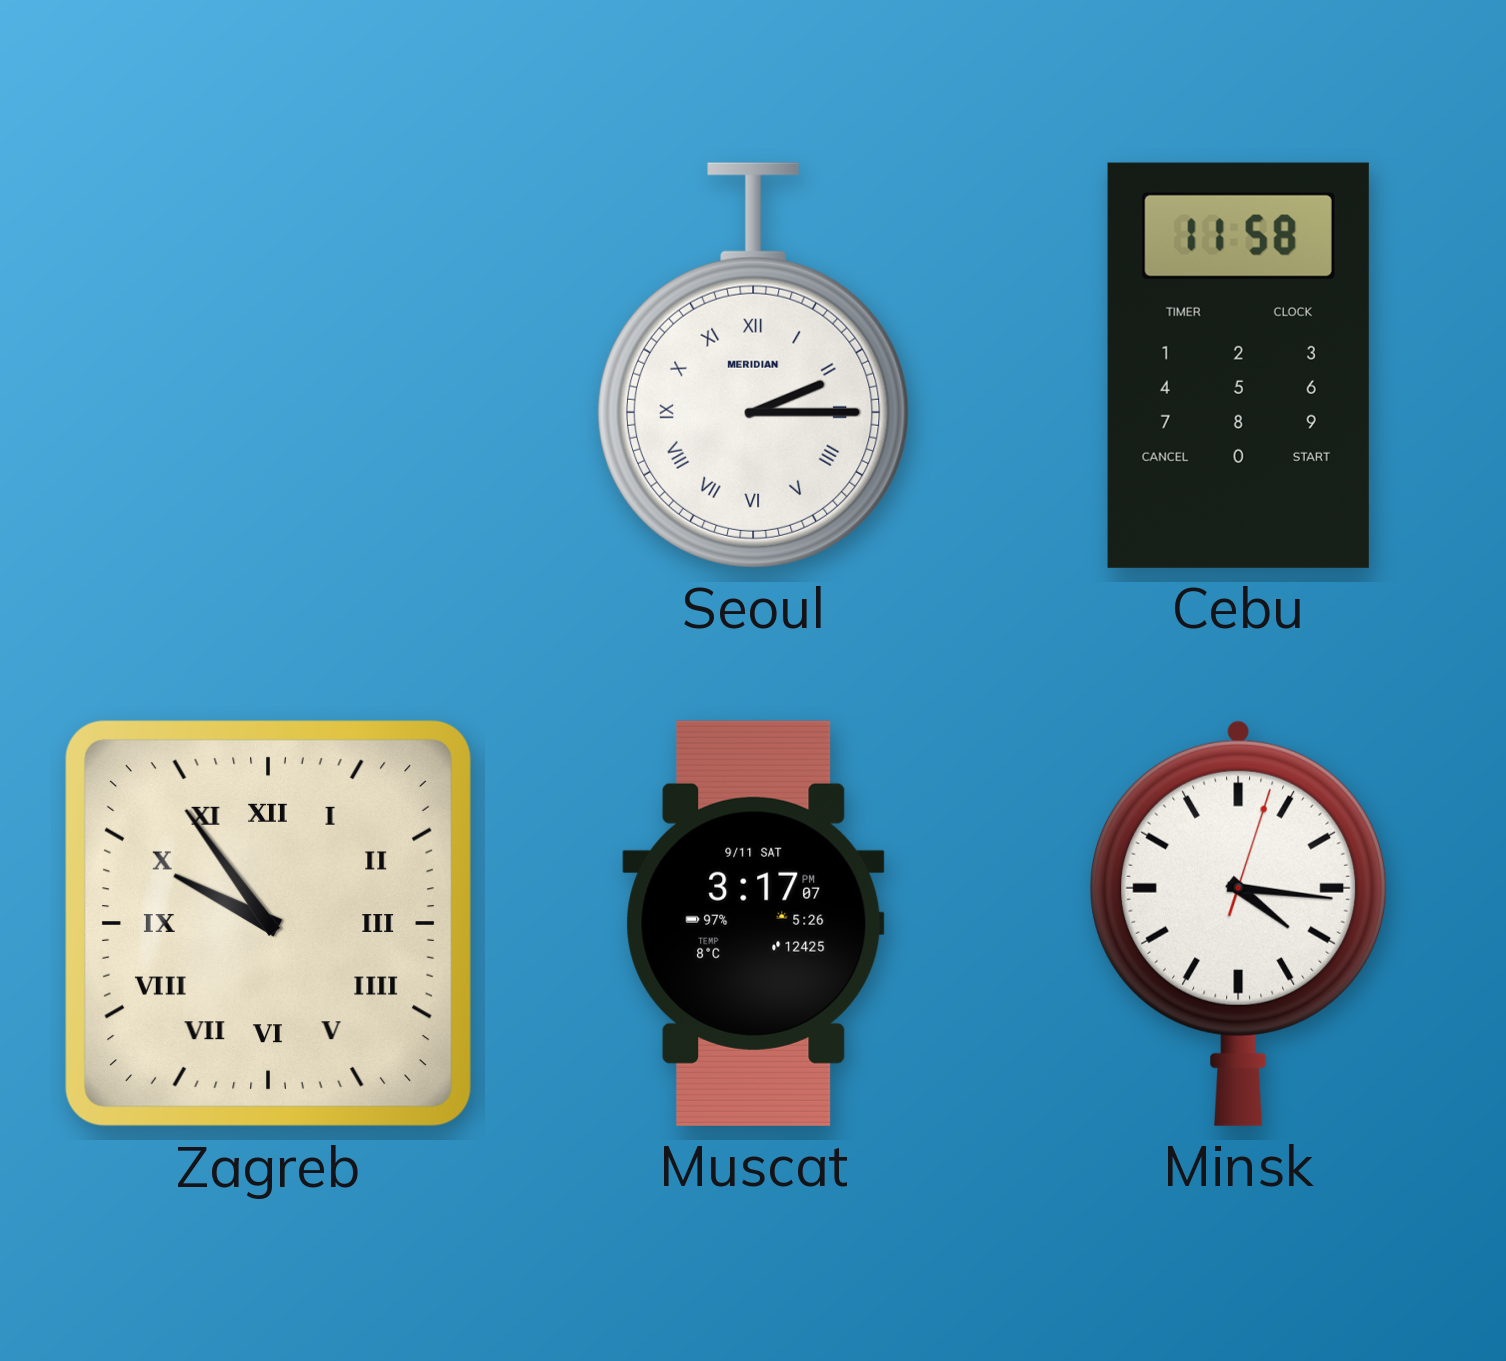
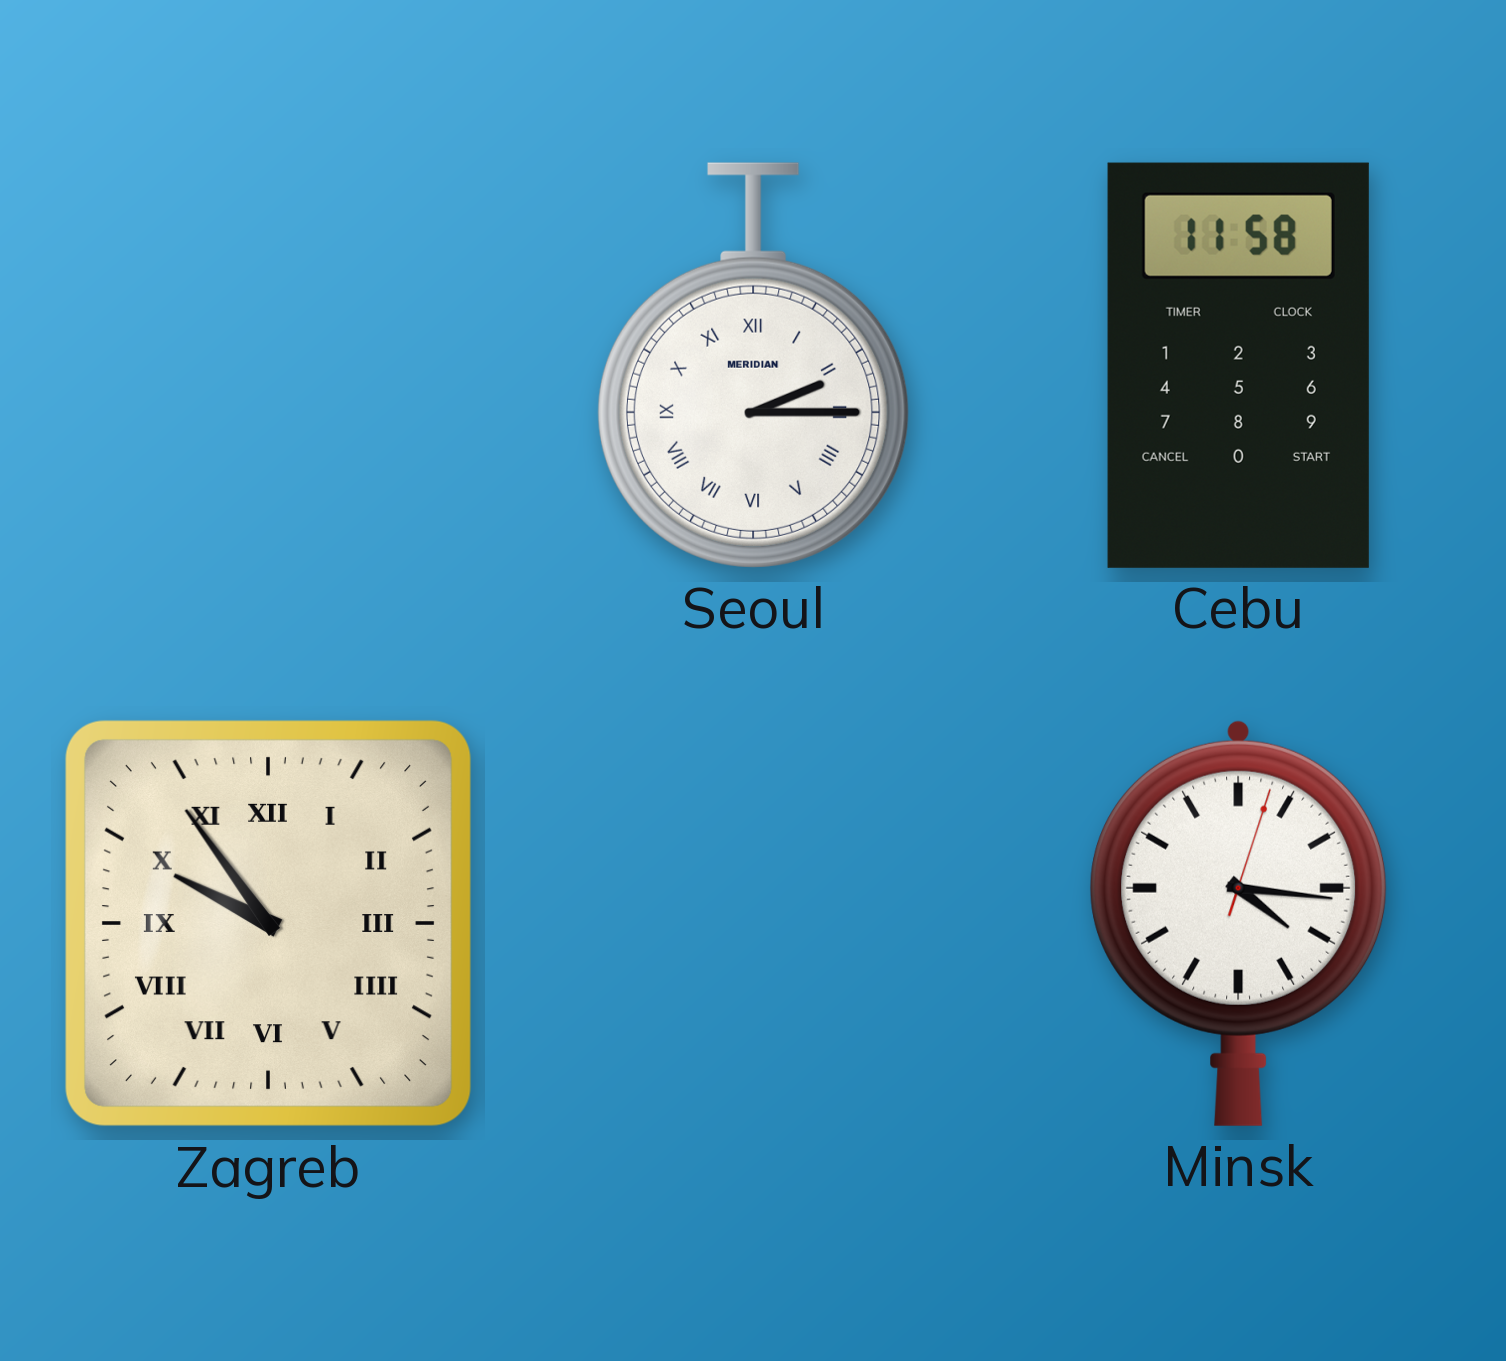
Muscat: 3:17 -> none (754, 923)
